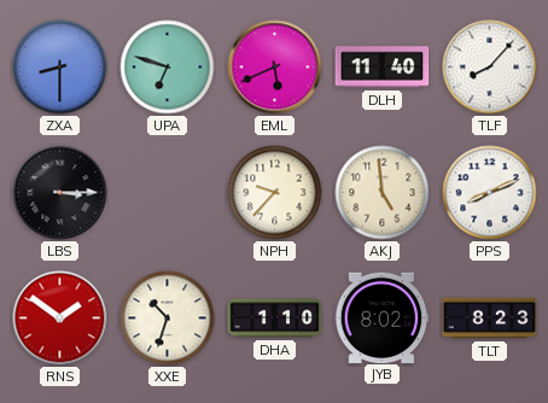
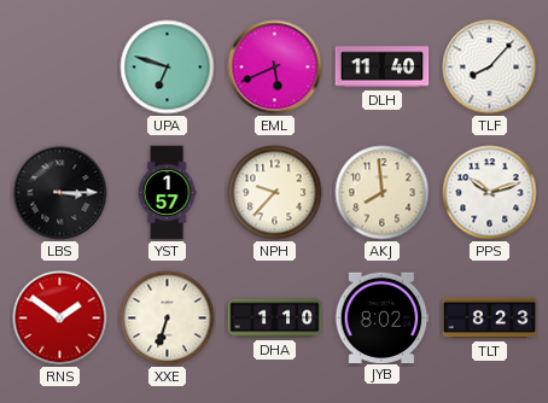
ZXA: 8:30 -> none (60, 68)
YST: none -> 1:57 (167, 193)
AKJ: 4:59 -> 7:59 (383, 193)
PPS: 8:11 -> 10:12 (490, 193)
XXE: 10:33 -> 6:33 (168, 319)
